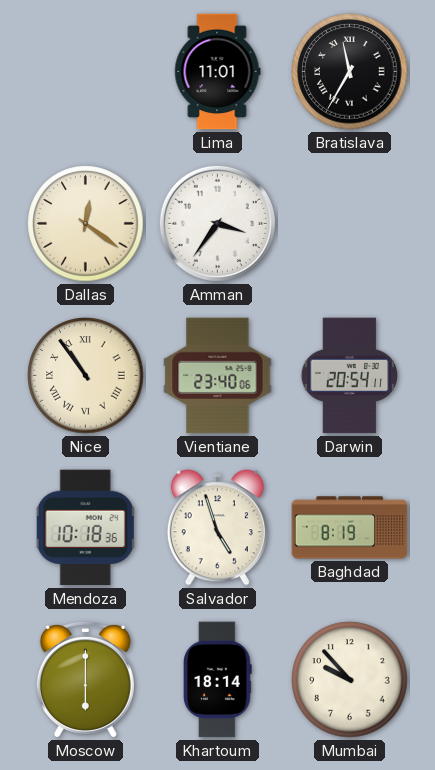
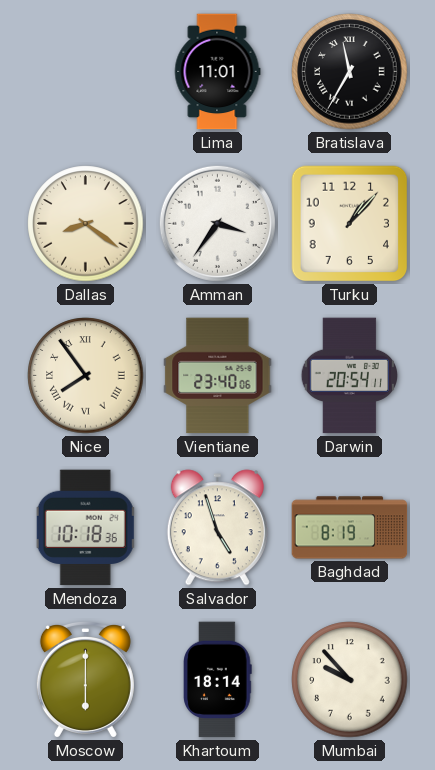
Dallas: 12:21 -> 8:21 (86, 224)
Turku: none -> 1:07 (350, 224)
Nice: 10:54 -> 7:54 (86, 376)
